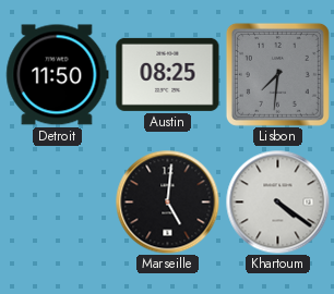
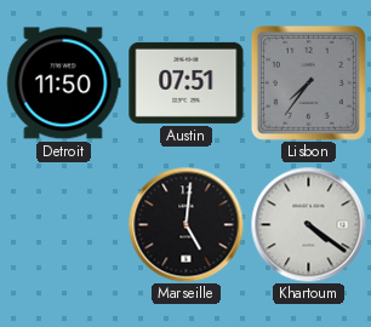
Austin: 08:25 -> 07:51 (187, 82)
Lisbon: 7:31 -> 7:36 (308, 82)
